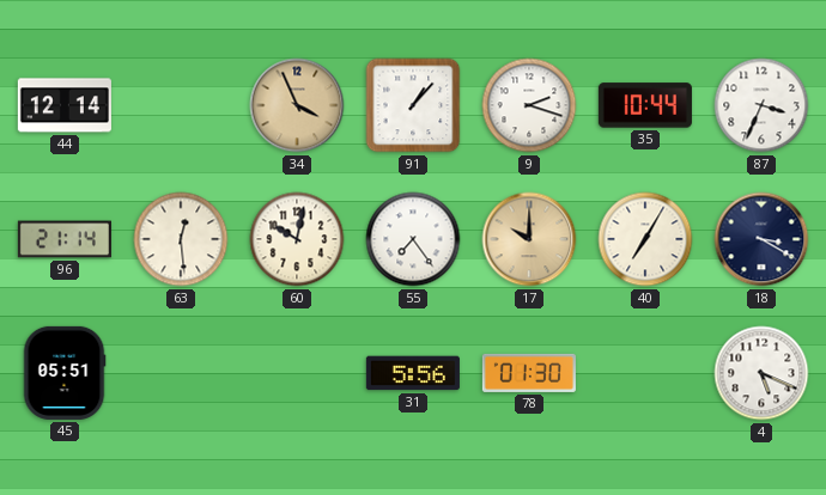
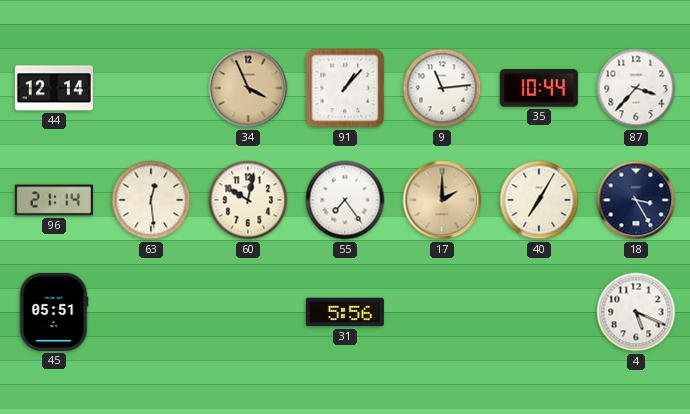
9: 2:18 -> 11:14 (442, 88)
87: 3:34 -> 3:37 (636, 88)
17: 10:00 -> 2:00 (442, 200)
18: 3:20 -> 3:25 (636, 200)
78: 01:30 -> none (529, 373)
